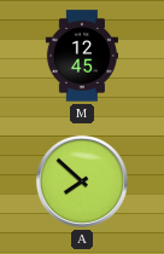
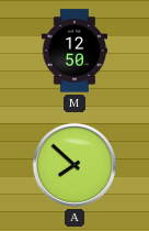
M: 12:45 -> 12:50 (73, 51)
